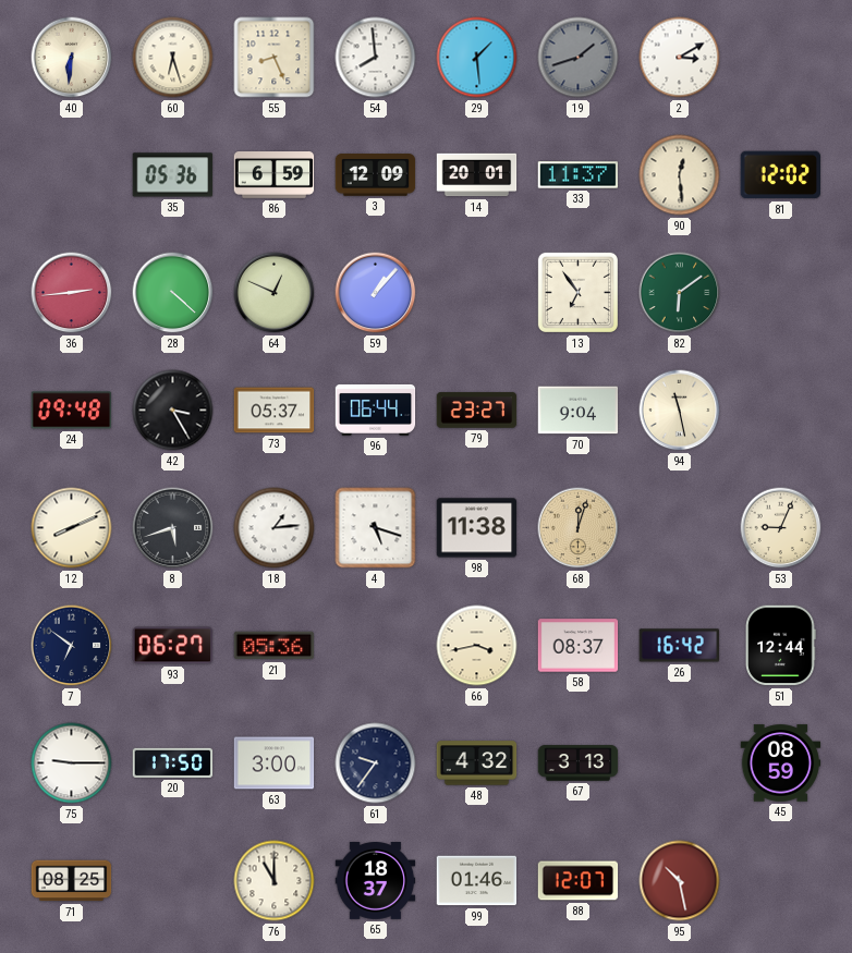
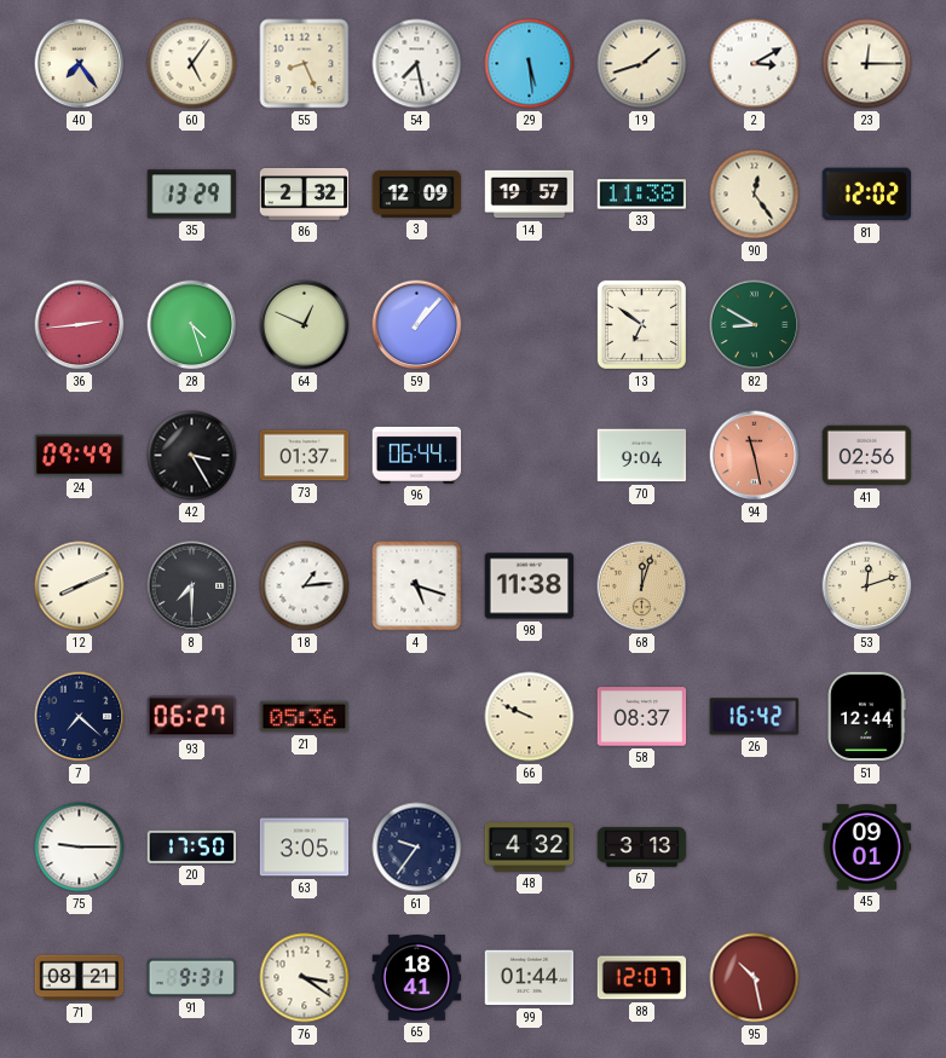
40: 6:31 -> 7:24 (80, 64)
60: 6:27 -> 5:06 (192, 64)
54: 7:59 -> 7:28 (417, 64)
29: 1:29 -> 5:29 (530, 64)
19 dial: grey -> cream (642, 64)
23: none -> 12:15 (867, 64)
35: 05:36 -> 13:29 (192, 195)
86: 6:59 -> 2:32 (305, 195)
14: 20:01 -> 19:57 (530, 195)
33: 11:37 -> 11:38 (642, 195)
90: 12:29 -> 12:24 (755, 195)
28: 4:22 -> 4:27 (192, 325)
13: 6:54 -> 6:51 (641, 324)
82: 6:09 -> 8:50 (755, 325)
24: 09:48 -> 09:49 (80, 456)
73: 05:37 -> 01:37 (305, 456)
79: 23:27 -> none (477, 411)
94 dial: cream -> salmon (755, 456)
41: none -> 02:56 (867, 456)
8: 5:42 -> 7:30 (192, 586)
53: 9:04 -> 12:12 (867, 586)
7: 6:51 -> 7:22 (80, 717)
66: 3:43 -> 9:49 (530, 717)
63: 3:00 -> 3:05 (305, 848)
45: 08:59 -> 09:01 (867, 848)
71: 08:25 -> 08:21 (80, 978)
91: none -> 9:31 (192, 977)
76: 11:00 -> 3:21 (305, 978)
65: 18:37 -> 18:41 (417, 978)
99: 01:46 -> 01:44 (530, 978)
